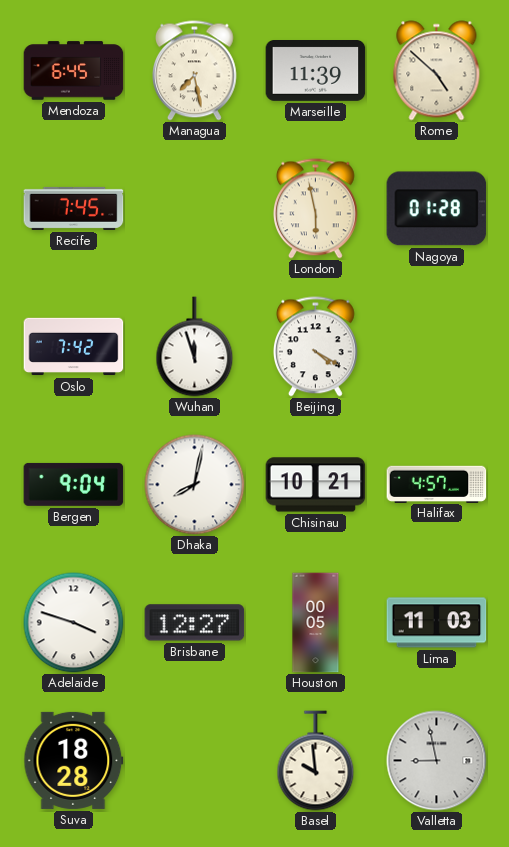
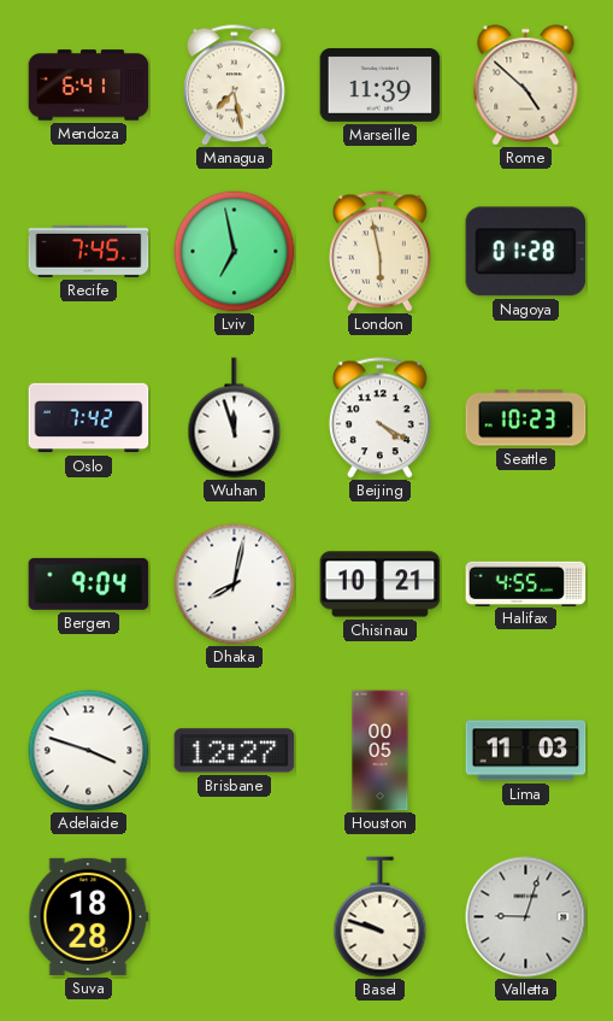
Mendoza: 6:45 -> 6:41 (89, 86)
Lviv: none -> 6:58 (235, 252)
Seattle: none -> 10:23 (526, 418)
Halifax: 4:57 -> 4:55 (526, 583)
Basel: 9:59 -> 9:48 (381, 917)
Valletta: 8:58 -> 9:03 (526, 917)
